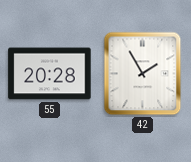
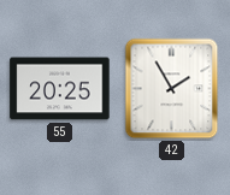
55: 20:28 -> 20:25 (60, 89)
